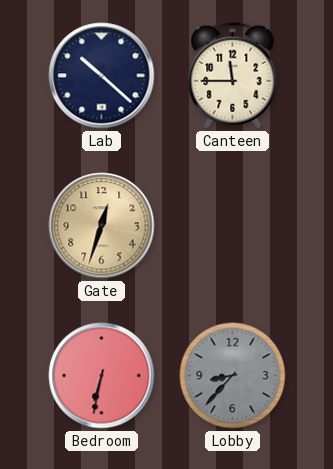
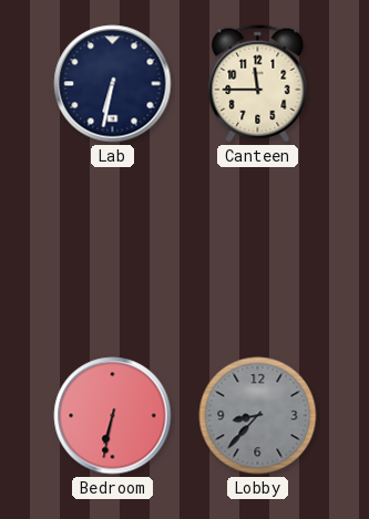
Lab: 10:22 -> 6:32 (113, 84)
Gate: 12:33 -> none (102, 226)
